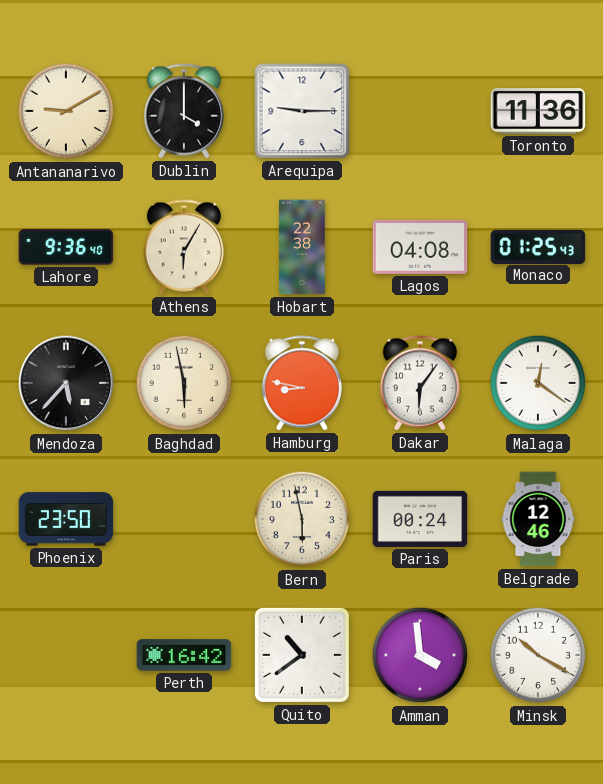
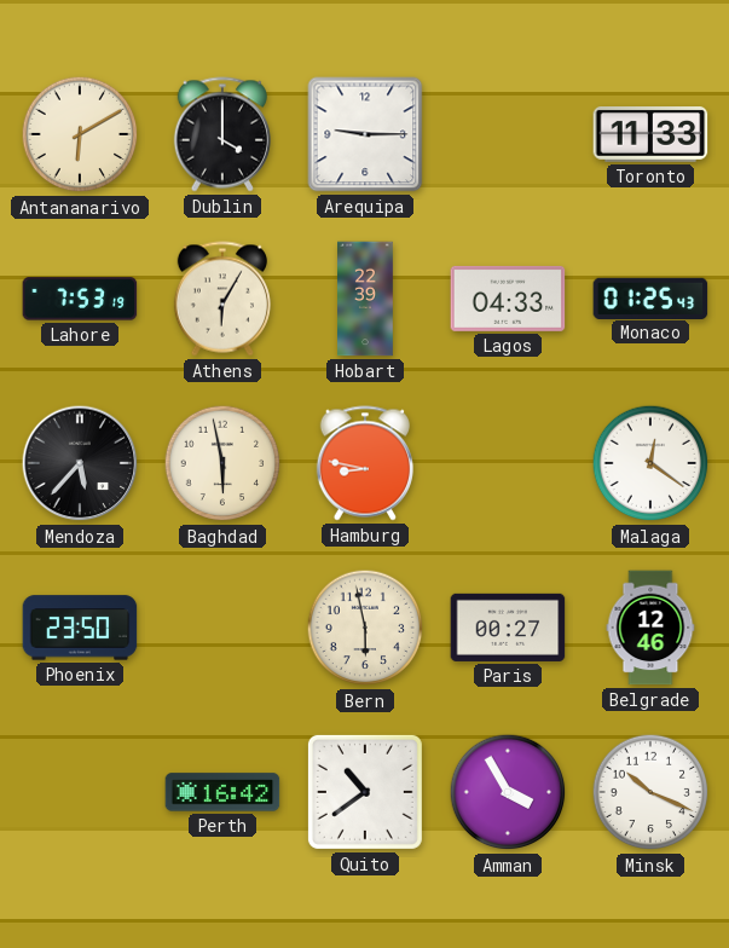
Antananarivo: 9:10 -> 6:10 (80, 134)
Toronto: 11:36 -> 11:33 (650, 135)
Lahore: 9:36 -> 7:53 (80, 299)
Hobart: 22:38 -> 22:39 (366, 299)
Lagos: 04:08 -> 04:33 (508, 299)
Dakar: 6:06 -> none (420, 383)
Paris: 00:24 -> 00:27 (508, 628)
Amman: 3:59 -> 3:55 (508, 792)
Minsk: 10:20 -> 10:19 (650, 792)
